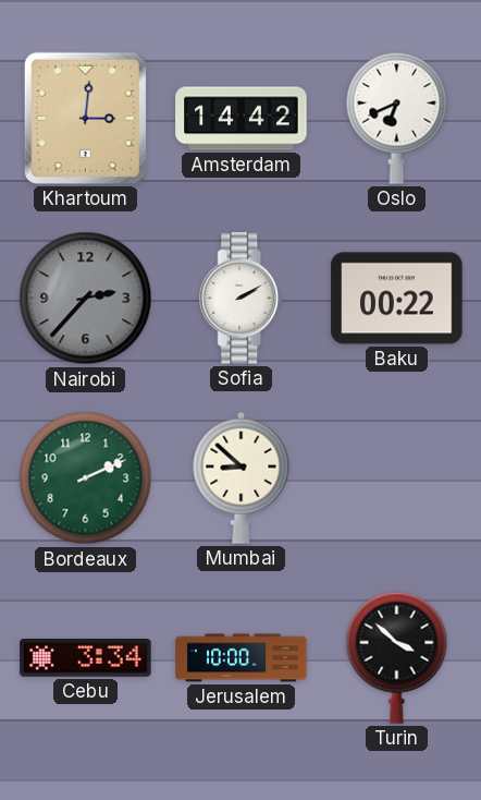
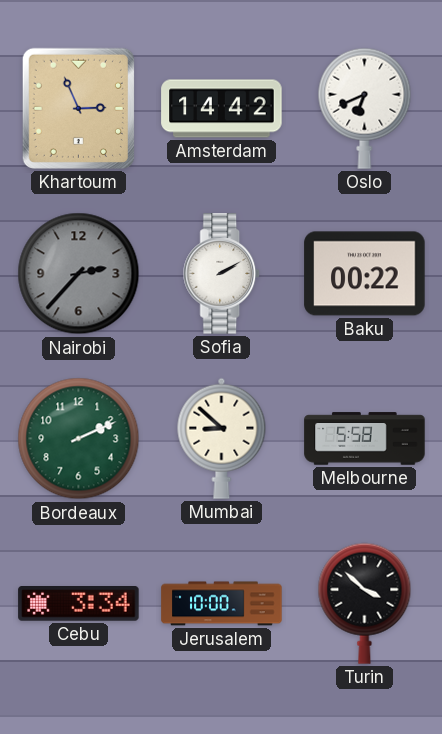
Khartoum: 3:01 -> 2:56 (78, 108)
Melbourne: none -> 5:58 (365, 439)
